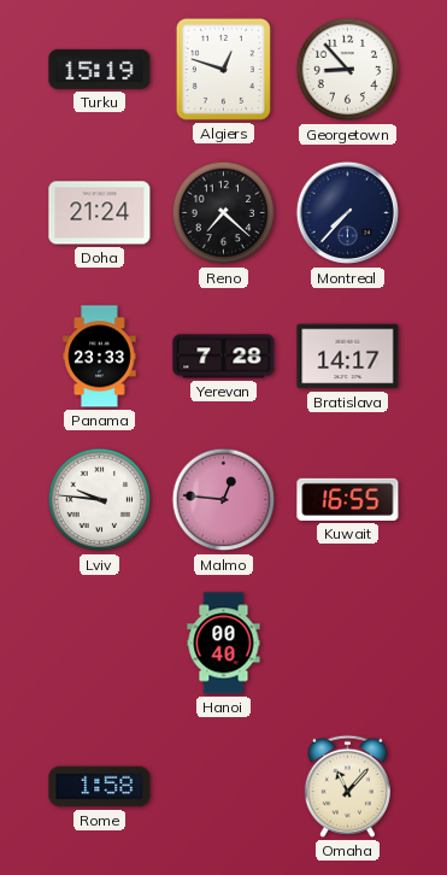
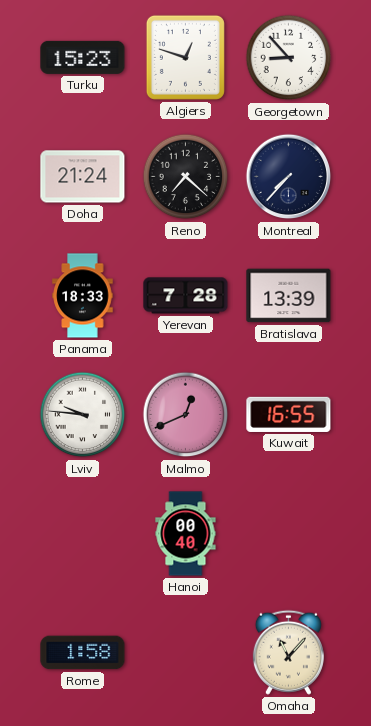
Turku: 15:19 -> 15:23 (83, 57)
Panama: 23:33 -> 18:33 (83, 296)
Bratislava: 14:17 -> 13:39 (289, 296)
Malmo: 12:46 -> 12:41 (186, 415)
